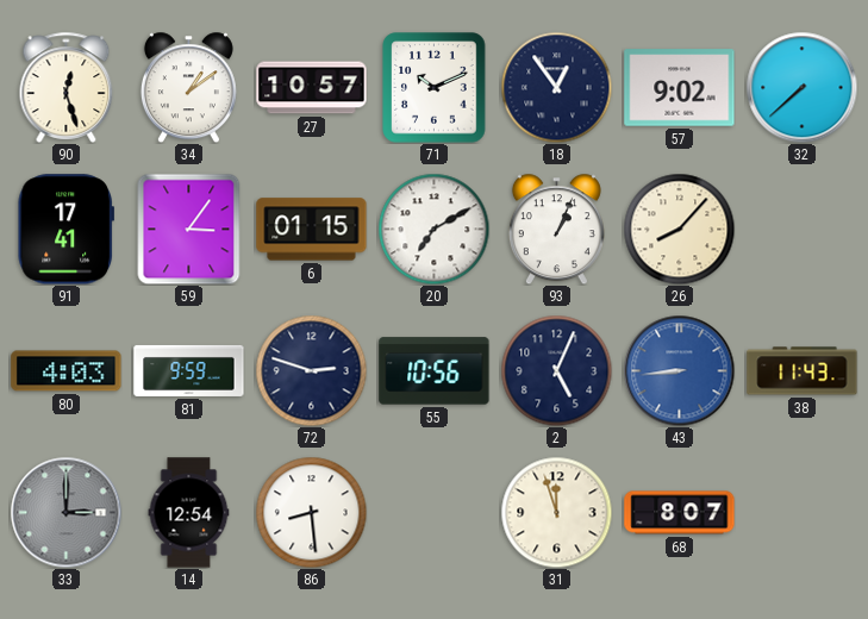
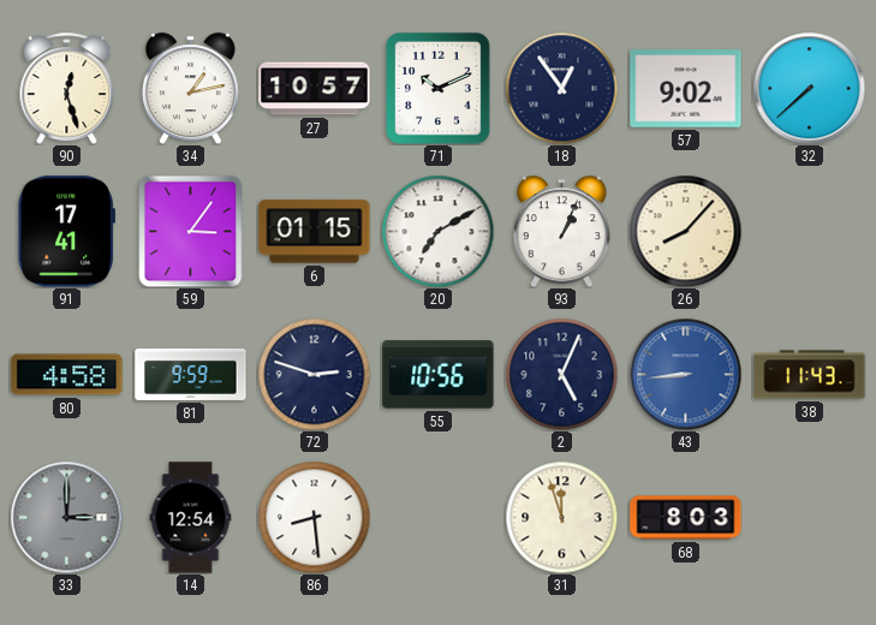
34: 1:09 -> 1:13 (190, 88)
80: 4:03 -> 4:58 (67, 375)
68: 8:07 -> 8:03 (686, 518)
